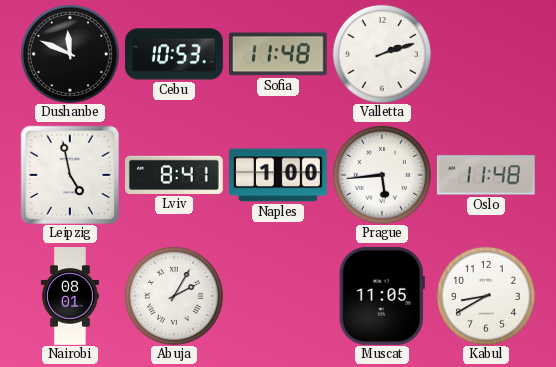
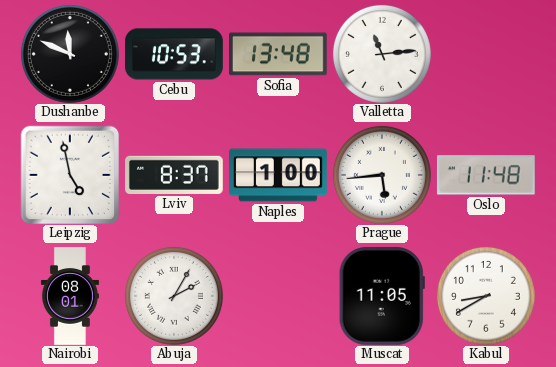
Sofia: 11:48 -> 13:48 (278, 54)
Valletta: 2:12 -> 11:14 (382, 54)
Lviv: 8:41 -> 8:37 (175, 175)
